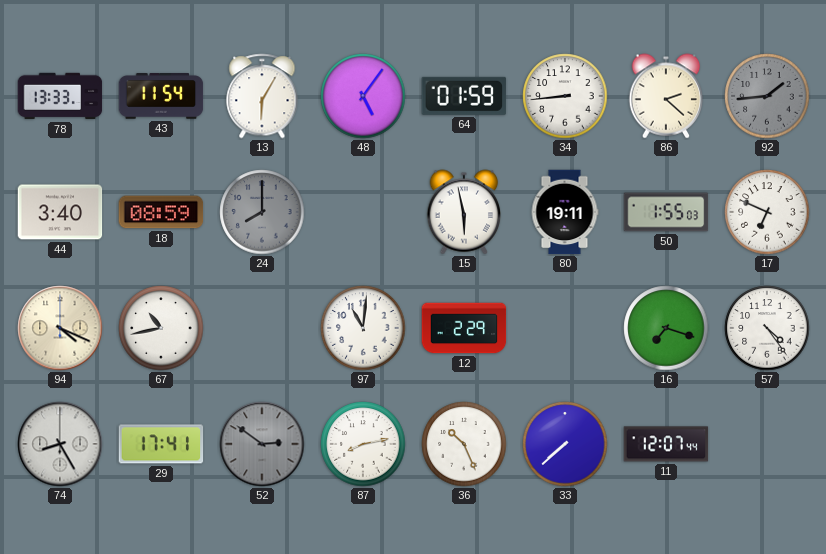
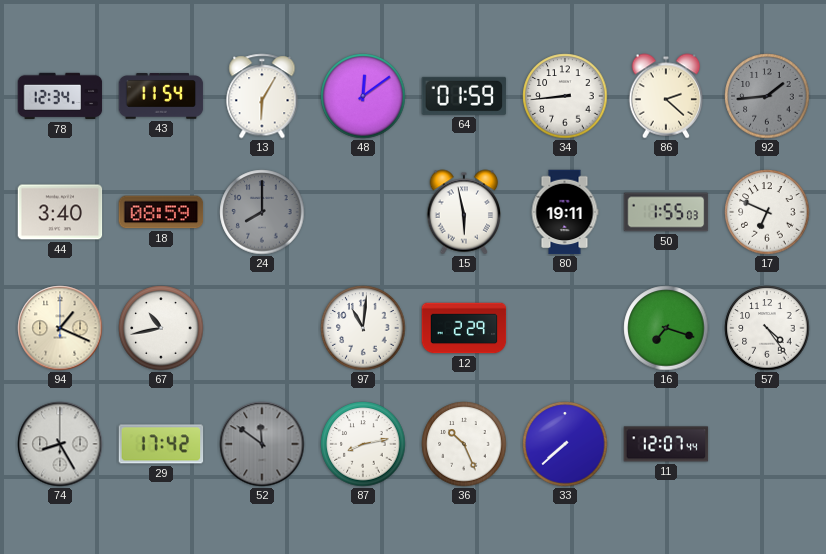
78: 13:33 -> 12:34 (60, 96)
48: 5:06 -> 12:09 (363, 96)
94: 4:19 -> 1:19 (60, 328)
29: 17:41 -> 17:42 (161, 444)
52: 2:51 -> 11:51 (262, 444)
